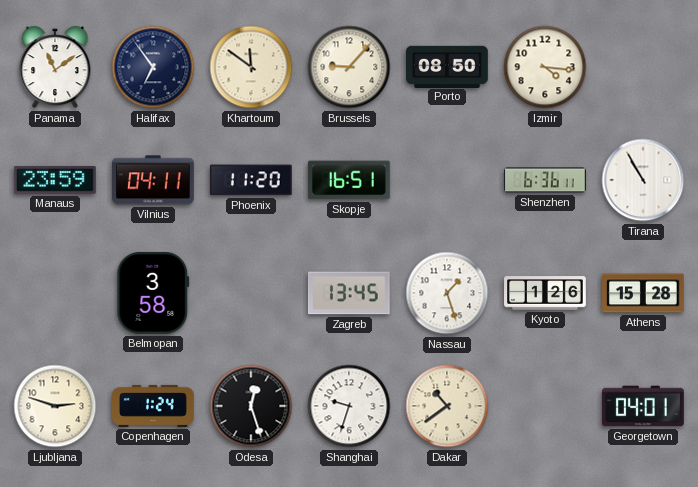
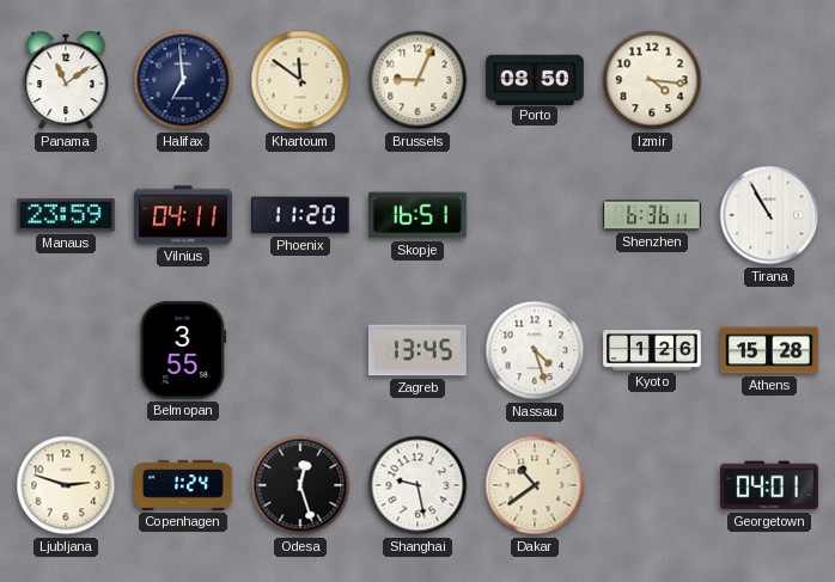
Halifax: 6:54 -> 6:59 (183, 80)
Brussels: 9:07 -> 9:04 (417, 80)
Belmopan: 3:58 -> 3:55 (183, 350)
Nassau: 1:27 -> 4:27 (535, 350)
Shanghai: 9:33 -> 9:28 (417, 485)
